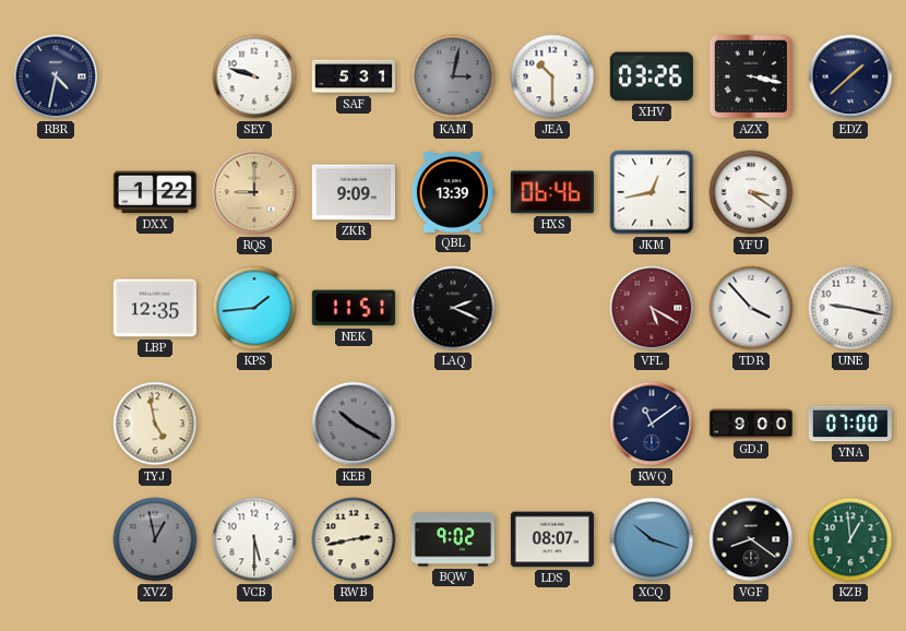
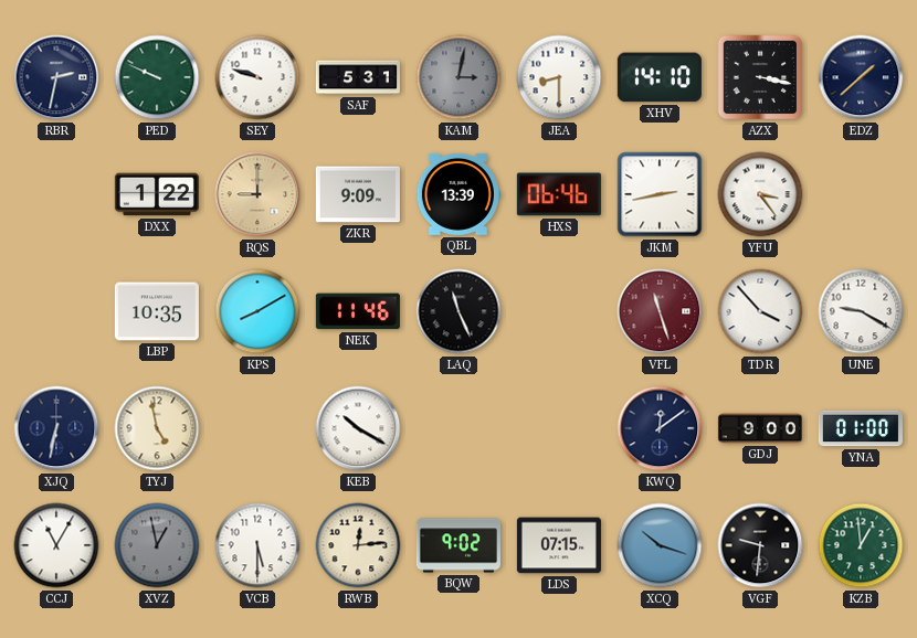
RBR: 4:32 -> 2:32 (56, 77)
PED: none -> 9:49 (157, 77)
JEA: 10:30 -> 8:30 (559, 77)
XHV: 03:26 -> 14:10 (660, 77)
JKM: 12:43 -> 2:43 (660, 194)
YFU: 3:21 -> 3:24 (760, 194)
LBP: 12:35 -> 10:35 (157, 311)
KPS: 1:44 -> 8:10 (257, 311)
NEK: 11:51 -> 11:46 (358, 311)
LAQ: 2:19 -> 11:26 (458, 311)
VFL: 5:20 -> 11:27 (660, 311)
UNE: 9:17 -> 9:20 (861, 311)
XJQ: none -> 6:32 (56, 428)
KEB dial: grey -> white (358, 428)
KWQ: 11:09 -> 12:09 (660, 428)
YNA: 07:00 -> 01:00 (861, 428)
CCJ: none -> 11:05 (56, 545)
RWB: 2:43 -> 12:14 (358, 545)
LDS: 08:07 -> 07:15 (559, 545)
VGF: 8:21 -> 9:31 (760, 545)
